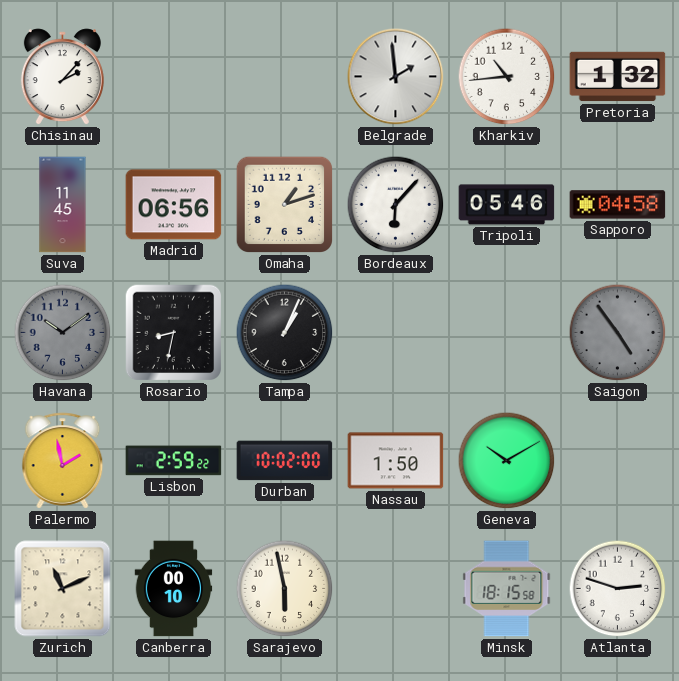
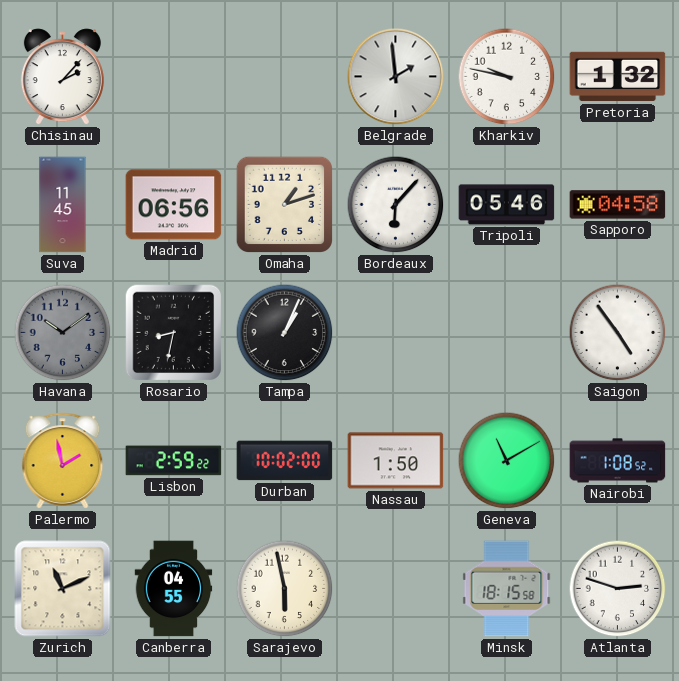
Kharkiv: 10:44 -> 9:47 (507, 77)
Saigon dial: grey -> white (618, 333)
Geneva: 10:10 -> 11:10 (507, 461)
Nairobi: none -> 1:08 (618, 461)
Canberra: 00:10 -> 04:55 (174, 589)
